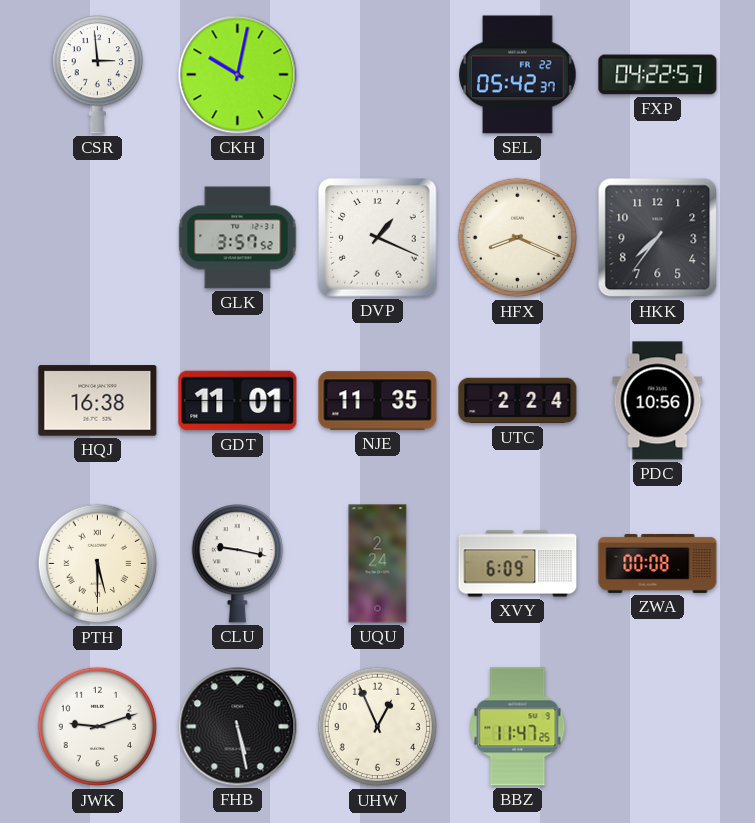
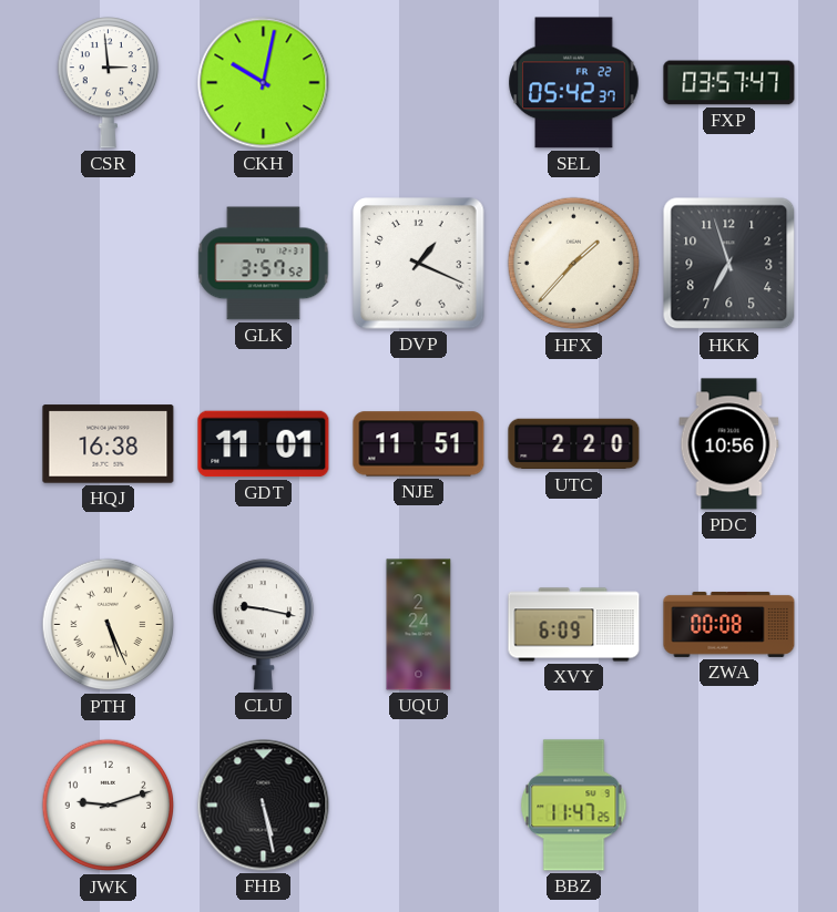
FXP: 04:22 -> 03:57 (729, 83)
HFX: 8:19 -> 1:37 (574, 264)
HKK: 7:36 -> 6:57 (729, 264)
NJE: 11:35 -> 11:51 (419, 444)
UTC: 2:24 -> 2:20 (574, 444)
PTH: 5:30 -> 5:26 (109, 625)
UHW: 12:56 -> none (378, 727)
